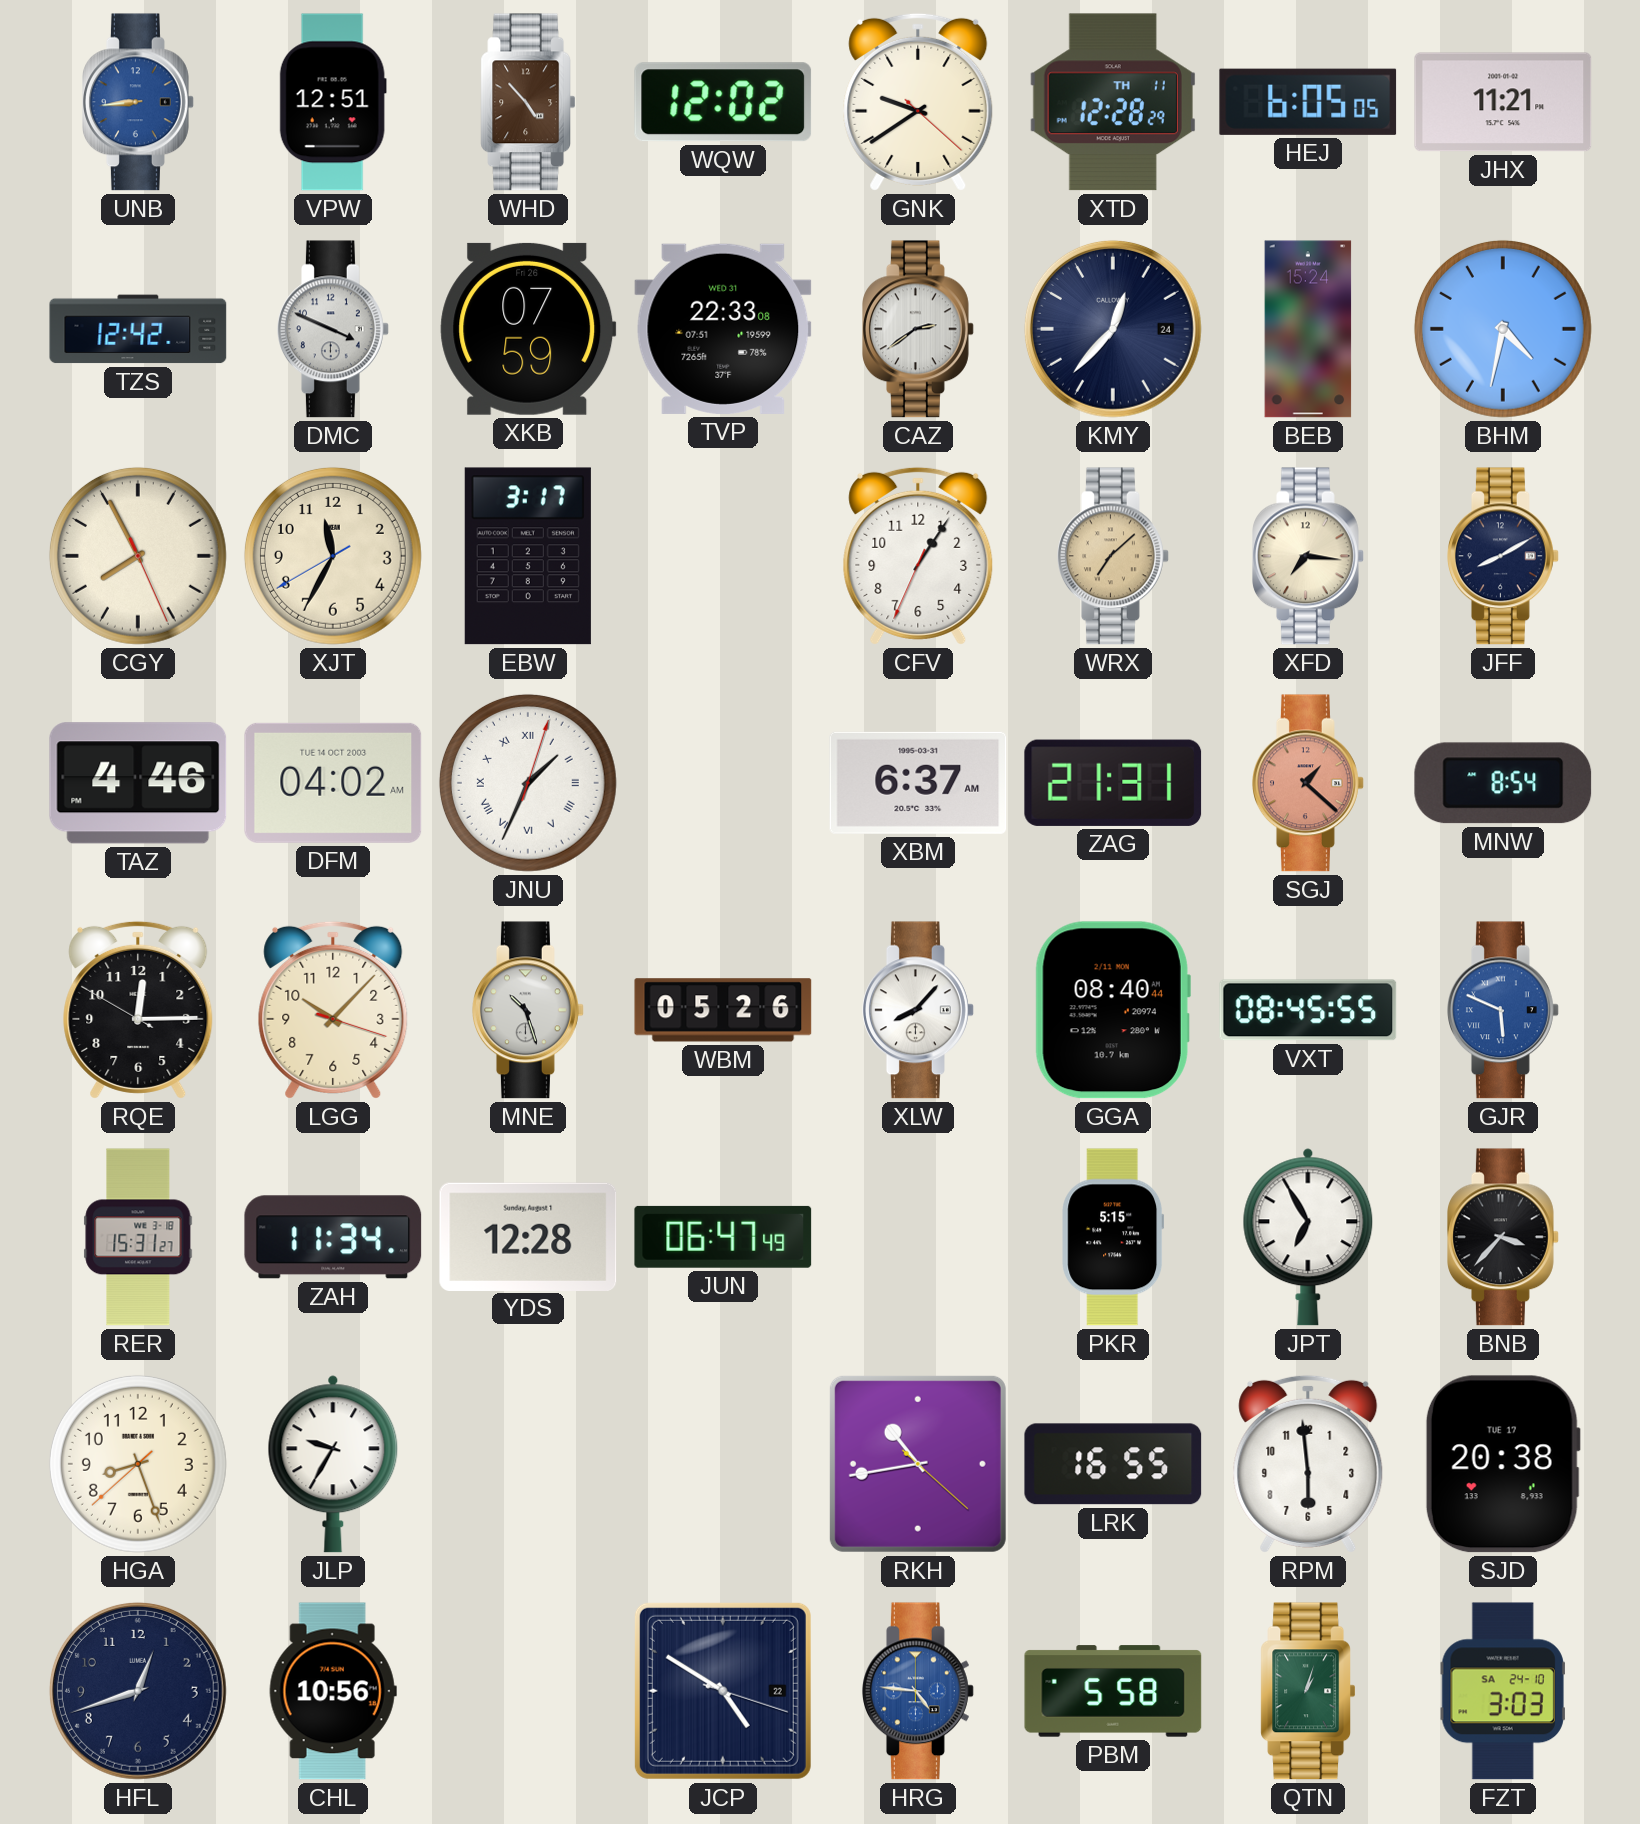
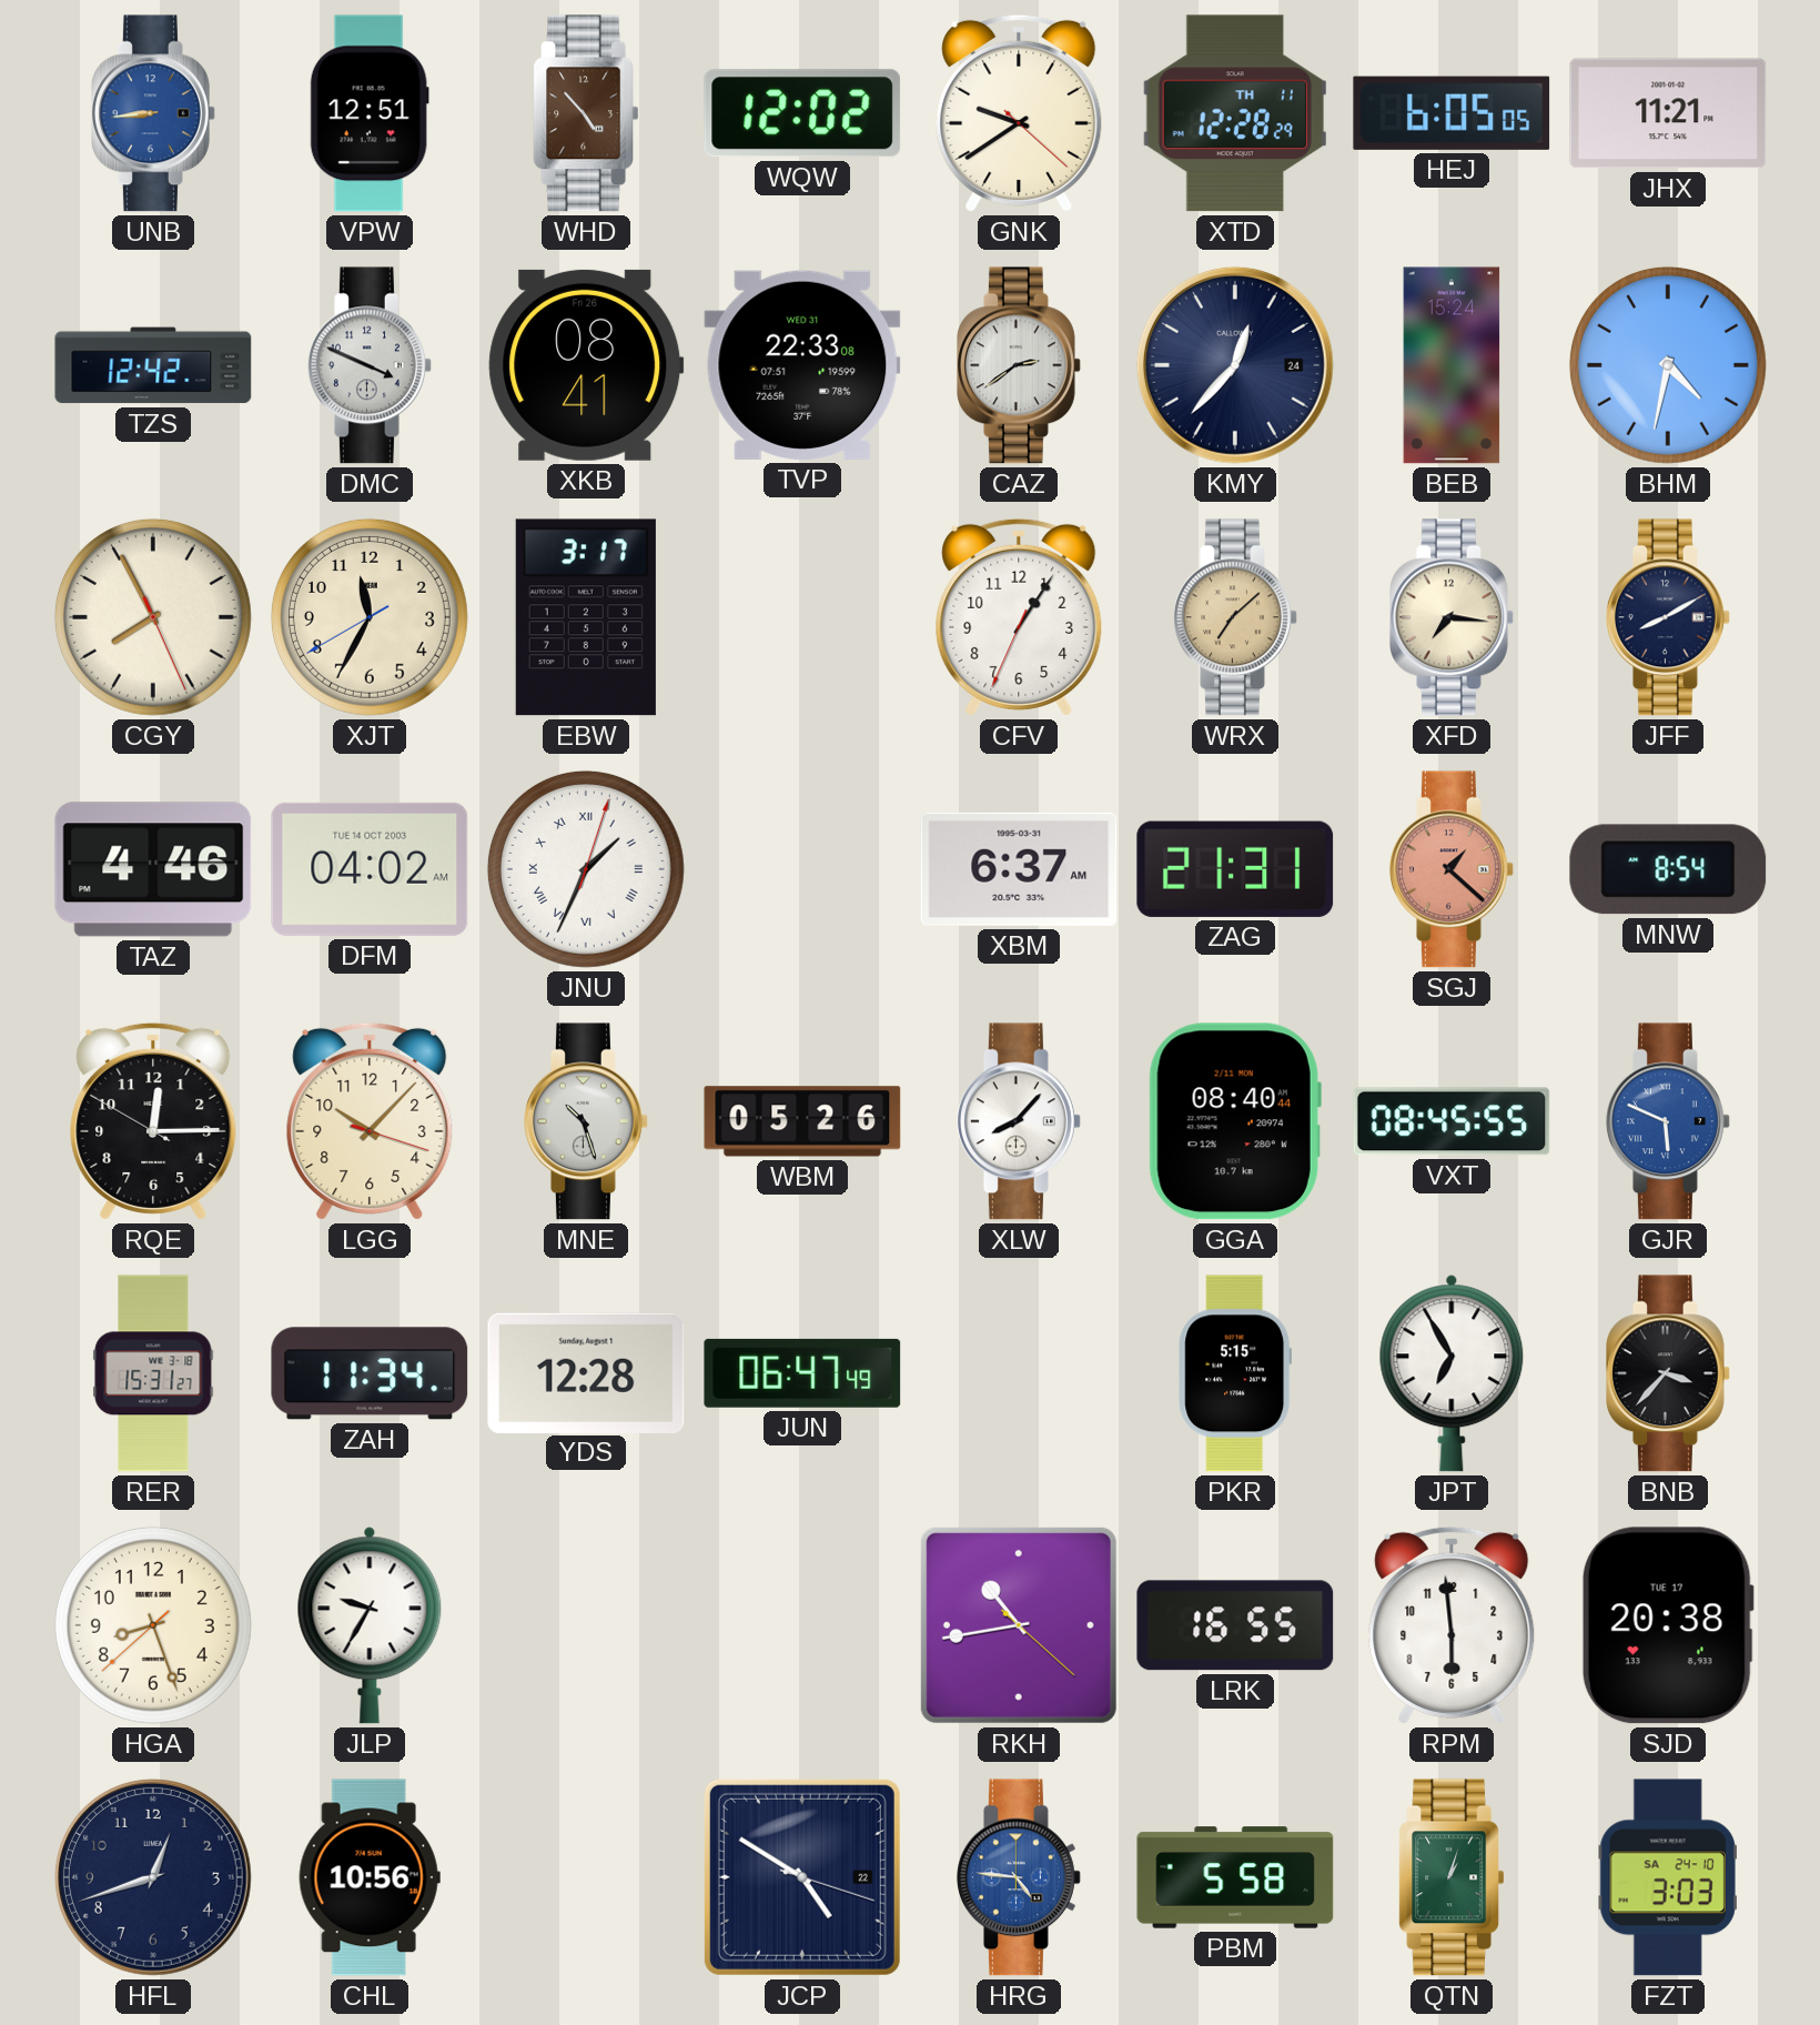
XKB: 07:59 -> 08:41 (586, 365)
